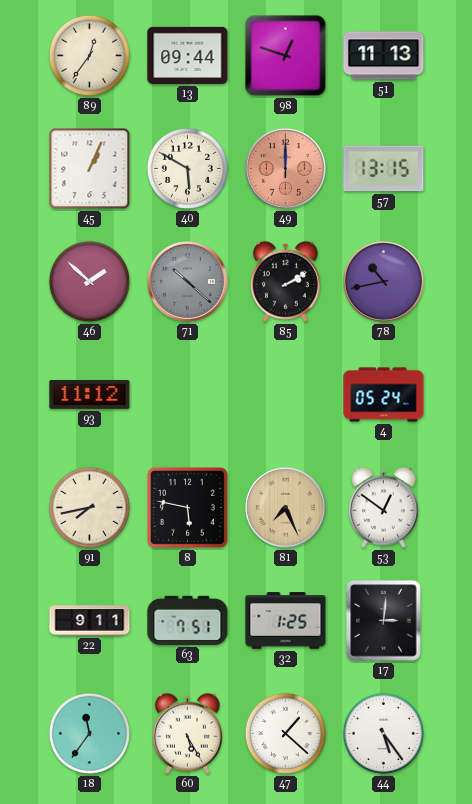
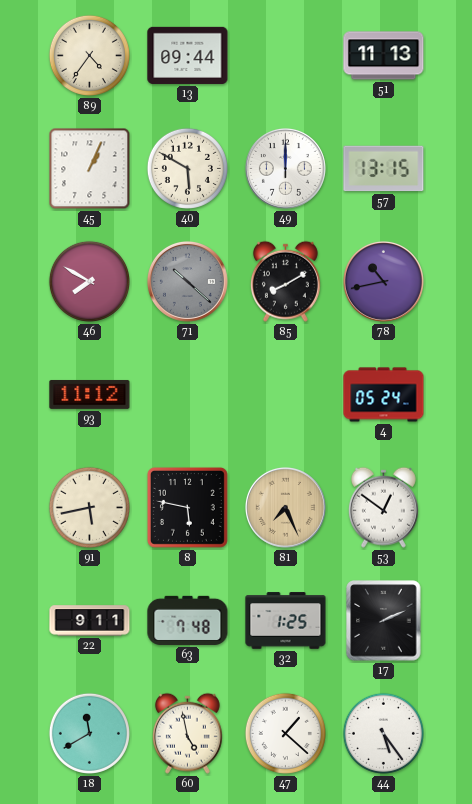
89: 12:36 -> 4:36 (89, 55)
98: 12:48 -> none (286, 56)
49 dial: salmon -> white (285, 168)
46: 1:52 -> 7:50 (89, 281)
85: 2:10 -> 8:10 (285, 281)
91: 7:43 -> 5:43 (89, 507)
63: 7:51 -> 7:48 (188, 620)
17: 3:01 -> 2:11 (384, 621)
18: 11:36 -> 11:40 (89, 733)
60: 5:25 -> 4:58 (187, 733)
